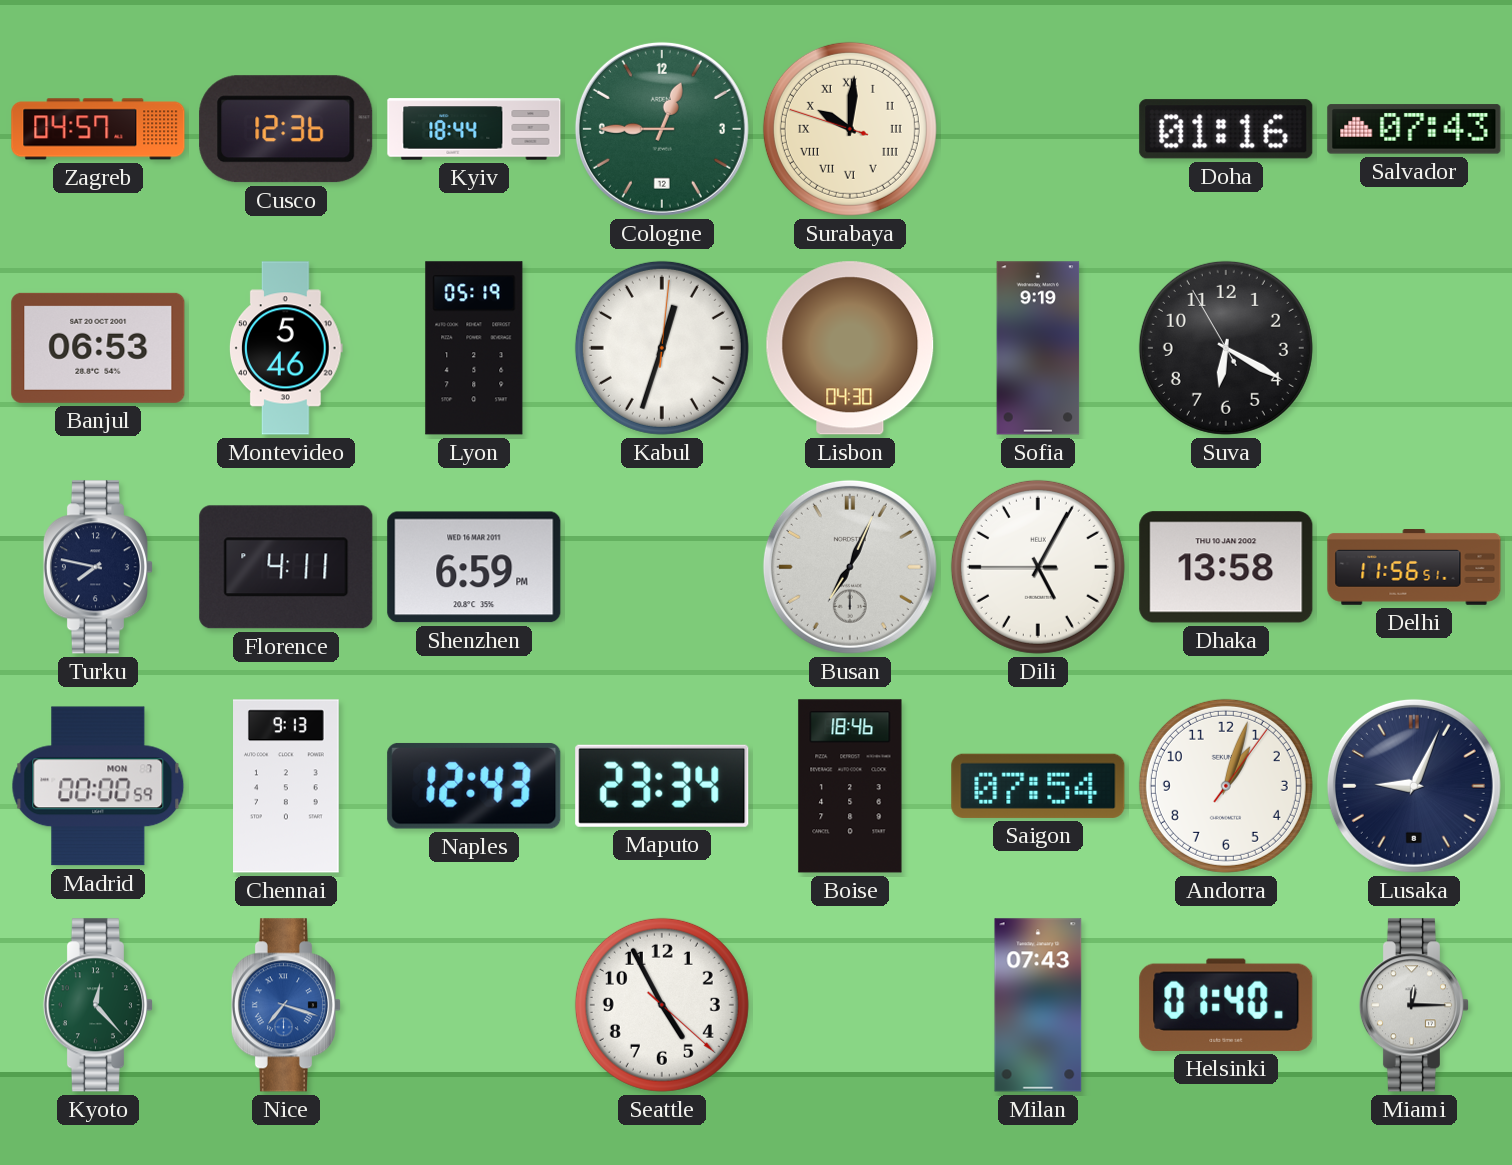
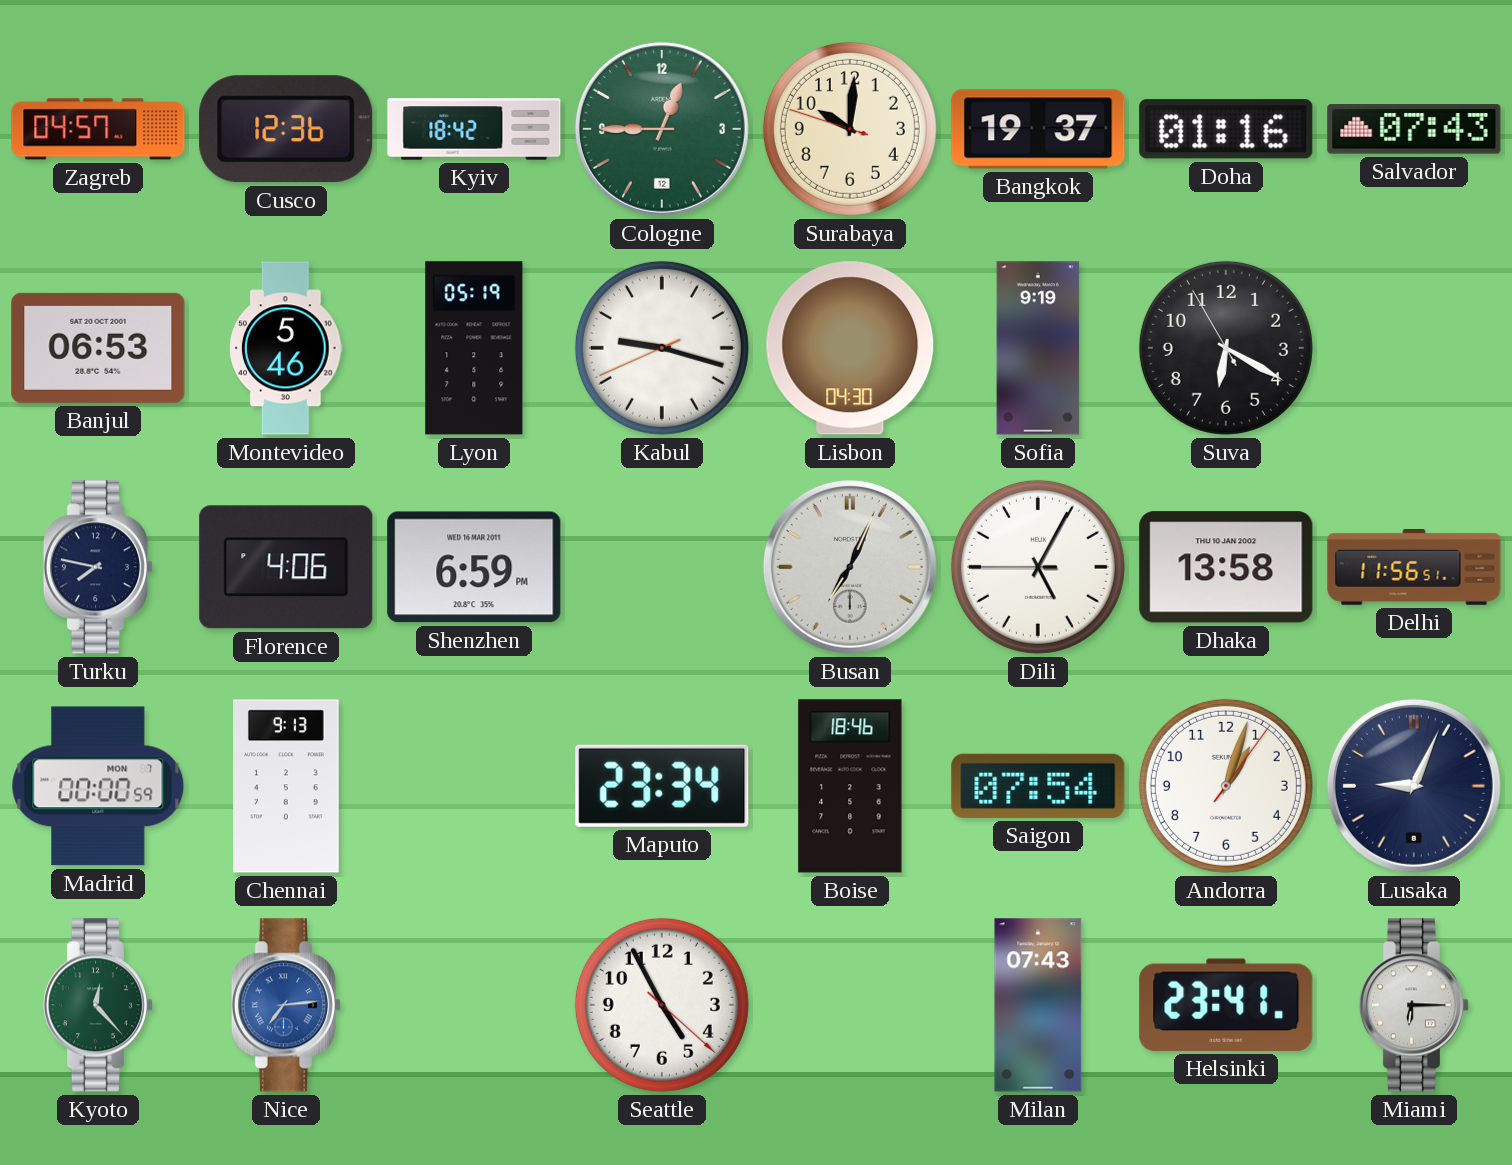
Kyiv: 18:44 -> 18:42 (474, 129)
Surabaya numerals: Roman -> Arabic (850, 129)
Bangkok: none -> 19:37 (1038, 129)
Kabul: 12:33 -> 9:17 (662, 348)
Florence: 4:11 -> 4:06 (286, 567)
Naples: 12:43 -> none (474, 786)
Nice: 7:18 -> 7:14 (285, 1005)
Helsinki: 01:40 -> 23:41 (1226, 1005)
Miami: 12:15 -> 6:15 (1413, 1005)
